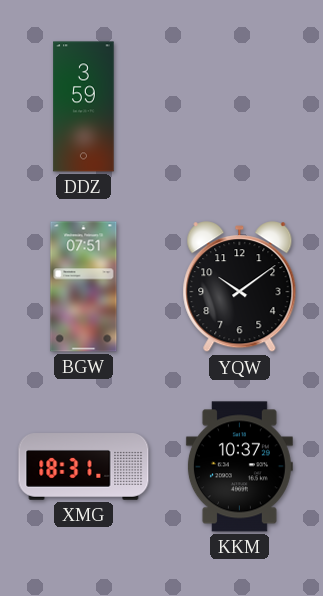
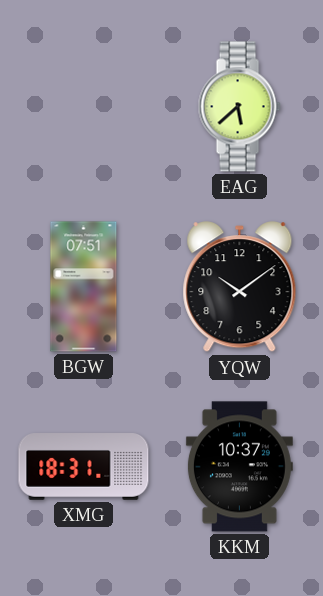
DDZ: 3:59 -> none (84, 107)
EAG: none -> 5:38 (239, 107)
